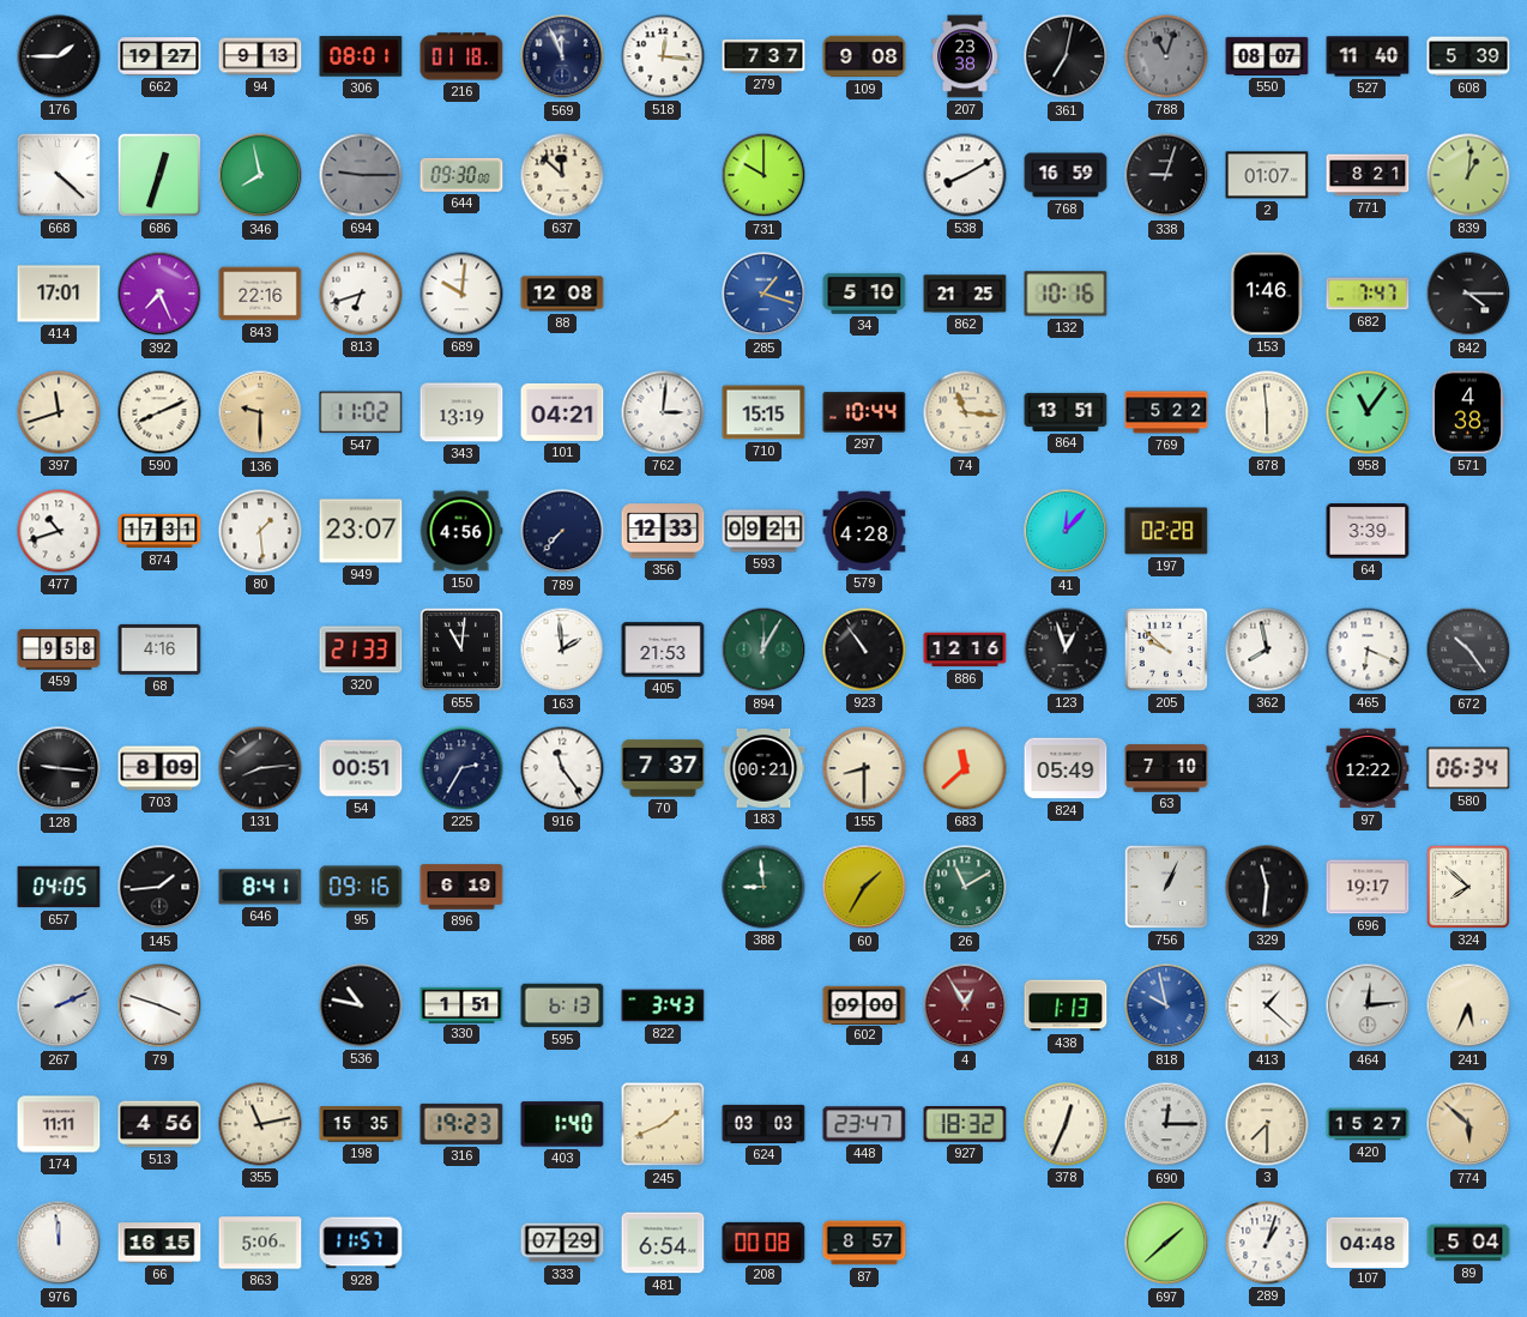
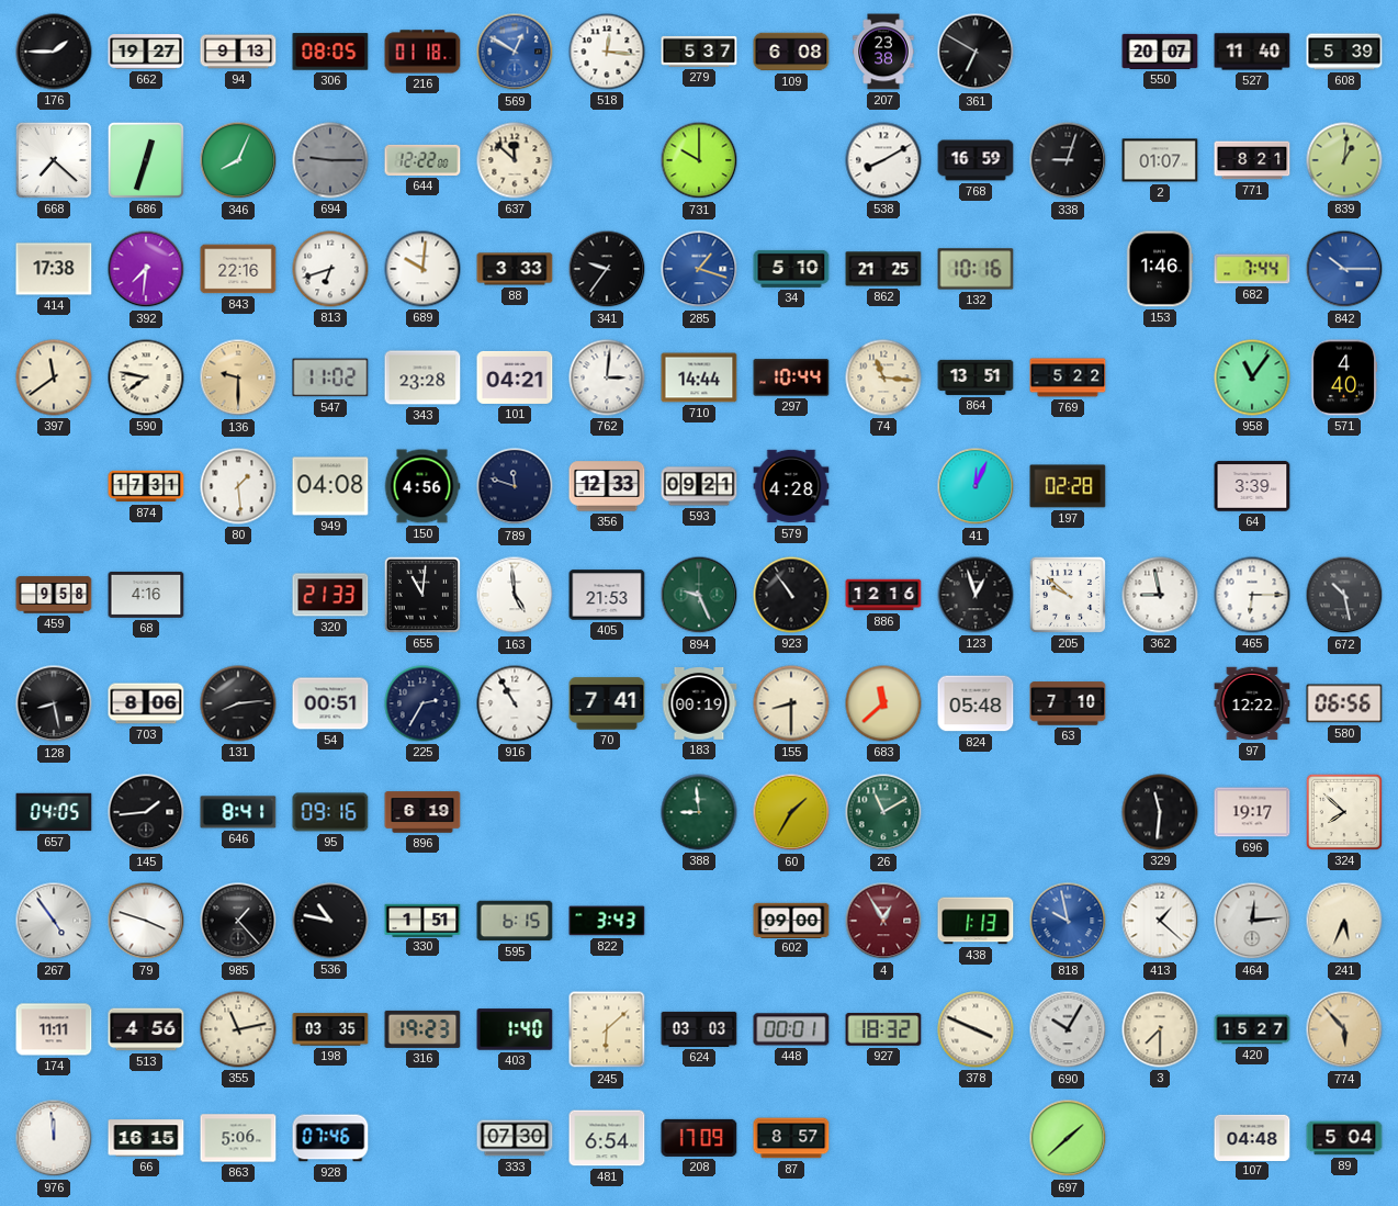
306: 08:01 -> 08:05 (330, 52)
569: 11:56 -> 12:50 (515, 52)
569 dial: navy -> blue (515, 52)
279: 7:37 -> 5:37 (699, 52)
109: 9:08 -> 6:08 (791, 52)
361: 7:02 -> 6:50 (976, 52)
788: 11:03 -> none (1166, 56)
550: 08:07 -> 20:07 (1160, 52)
668: 4:22 -> 7:22 (54, 160)
346: 7:58 -> 8:04 (238, 160)
644: 09:30 -> 12:22 (422, 160)
414: 17:01 -> 17:38 (54, 269)
392: 7:26 -> 7:31 (146, 269)
88: 12:08 -> 3:33 (515, 269)
341: none -> 9:36 (607, 269)
682: 7:47 -> 7:44 (1252, 269)
842: 4:15 -> 10:15 (1344, 269)
842 dial: black -> blue (1344, 269)
397: 11:42 -> 11:39 (54, 377)
590: 8:11 -> 7:47 (146, 377)
343: 13:19 -> 23:28 (422, 377)
710: 15:15 -> 14:44 (699, 377)
878: 5:59 -> none (1267, 412)
571: 4:38 -> 4:40 (1344, 377)
477: 10:42 -> none (59, 531)
949: 23:07 -> 04:08 (330, 486)
789: 7:37 -> 11:48 (515, 486)
41: 12:07 -> 12:04 (976, 486)
163: 1:59 -> 4:59 (515, 595)
894: 12:05 -> 9:26 (699, 595)
362: 7:58 -> 8:58 (1160, 595)
465: 6:19 -> 6:15 (1252, 595)
672: 10:24 -> 10:28 (1344, 595)
128: 9:16 -> 8:28 (54, 703)
703: 8:09 -> 8:06 (146, 703)
916: 11:24 -> 10:55 (515, 703)
70: 7:37 -> 7:41 (607, 703)
183: 00:21 -> 00:19 (699, 705)
824: 05:49 -> 05:48 (976, 703)
580: 06:34 -> 06:56 (1344, 703)
756: 1:04 -> none (1166, 887)
267: 2:11 -> 4:54 (54, 921)
985: none -> 1:23 (238, 921)
595: 6:13 -> 6:15 (515, 921)
198: 15:35 -> 03:35 (330, 1029)
245: 1:41 -> 6:08 (607, 1029)
448: 23:47 -> 00:01 (791, 1029)
378: 12:34 -> 3:49 (976, 1029)
690: 12:15 -> 10:05 (1068, 1029)
774: 5:52 -> 5:53 (1344, 1029)
928: 11:57 -> 07:46 (330, 1138)
333: 07:29 -> 07:30 (515, 1138)
208: 00:08 -> 17:09 (699, 1138)
289: 1:03 -> none (1267, 1243)
